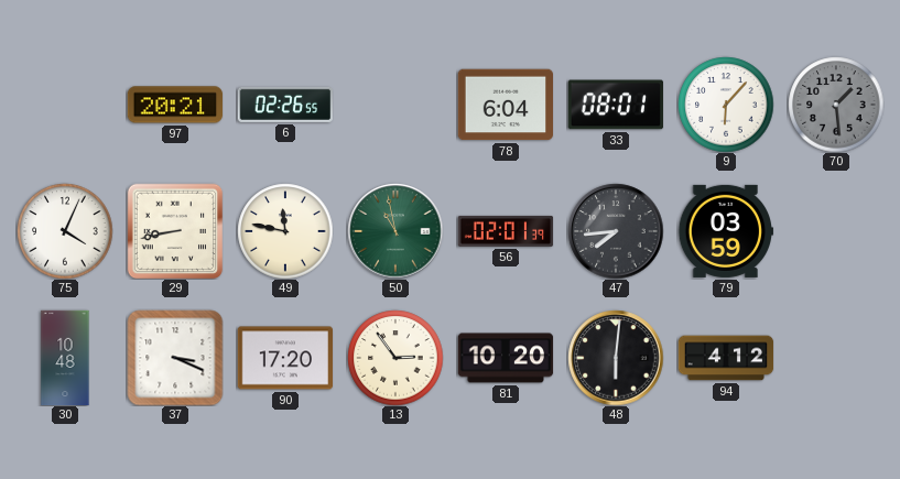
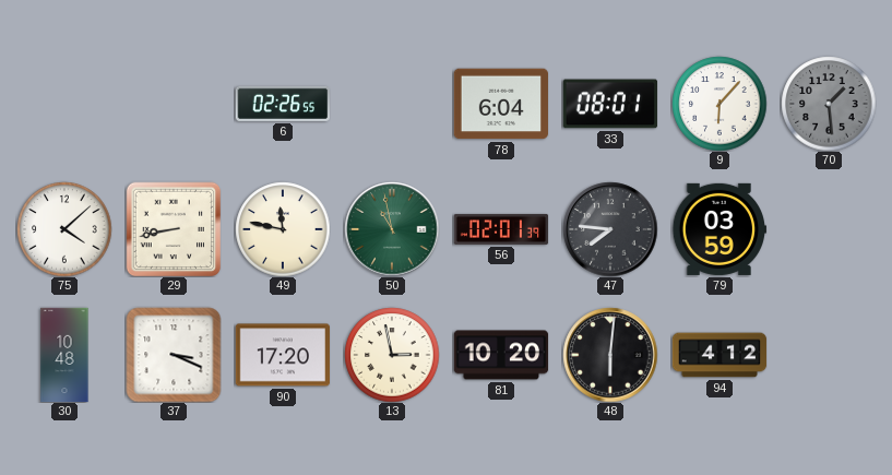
97: 20:21 -> none (175, 105)
75: 4:04 -> 4:08 (64, 229)
47: 7:44 -> 7:46 (610, 229)
13: 2:54 -> 2:58 (392, 355)
